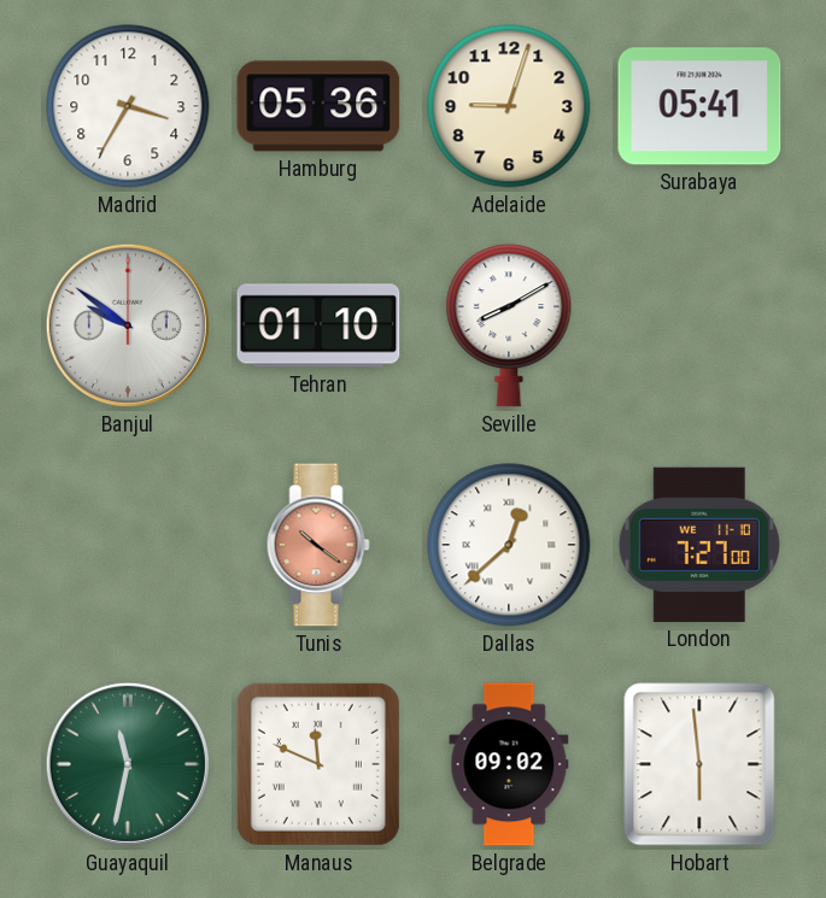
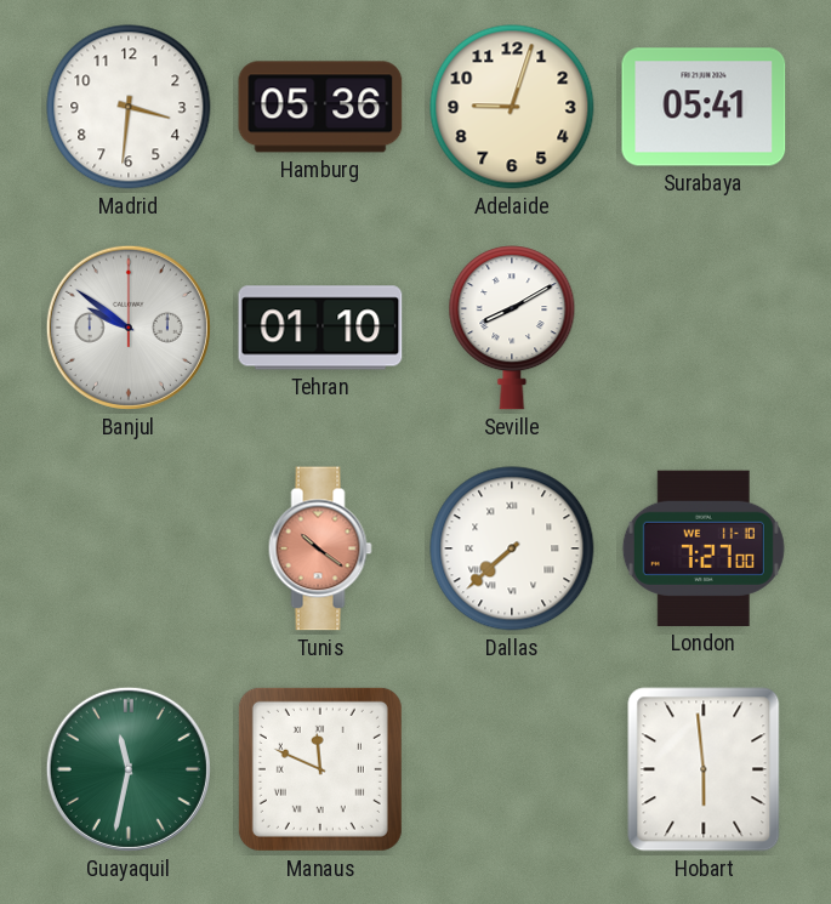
Madrid: 3:35 -> 3:31 (129, 107)
Dallas: 12:38 -> 7:38 (512, 548)
Belgrade: 09:02 -> none (509, 764)
